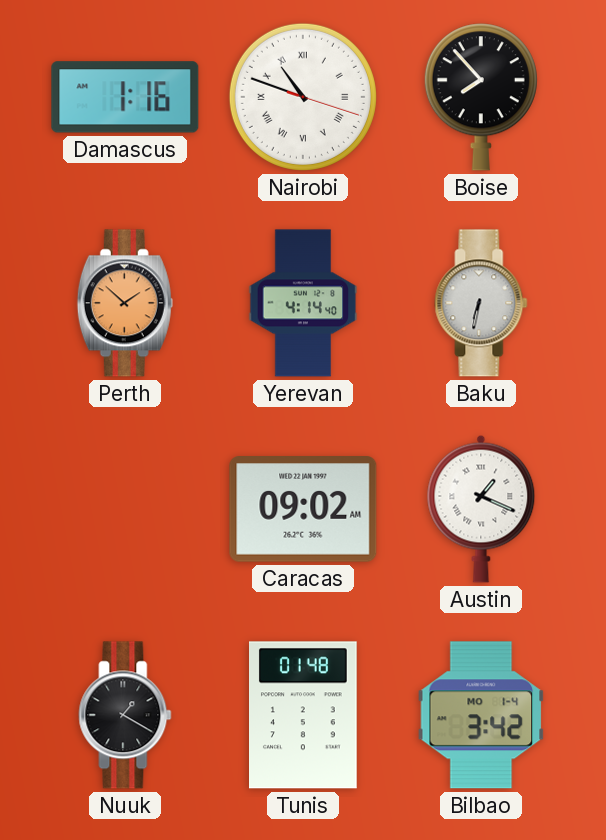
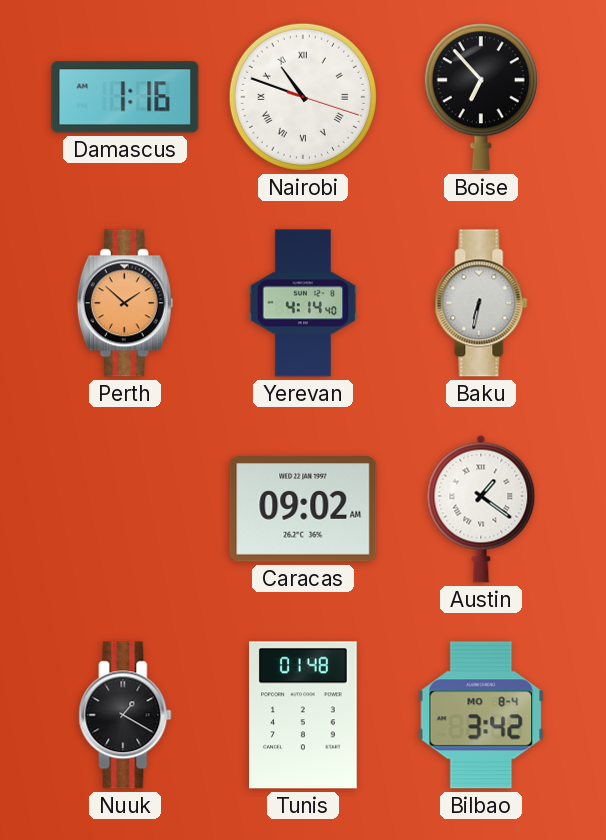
Boise: 7:53 -> 6:53 (481, 97)
Austin: 1:19 -> 1:21 (481, 509)
Bilbao date: MO 1-4 -> MO 8-4 (481, 715)
